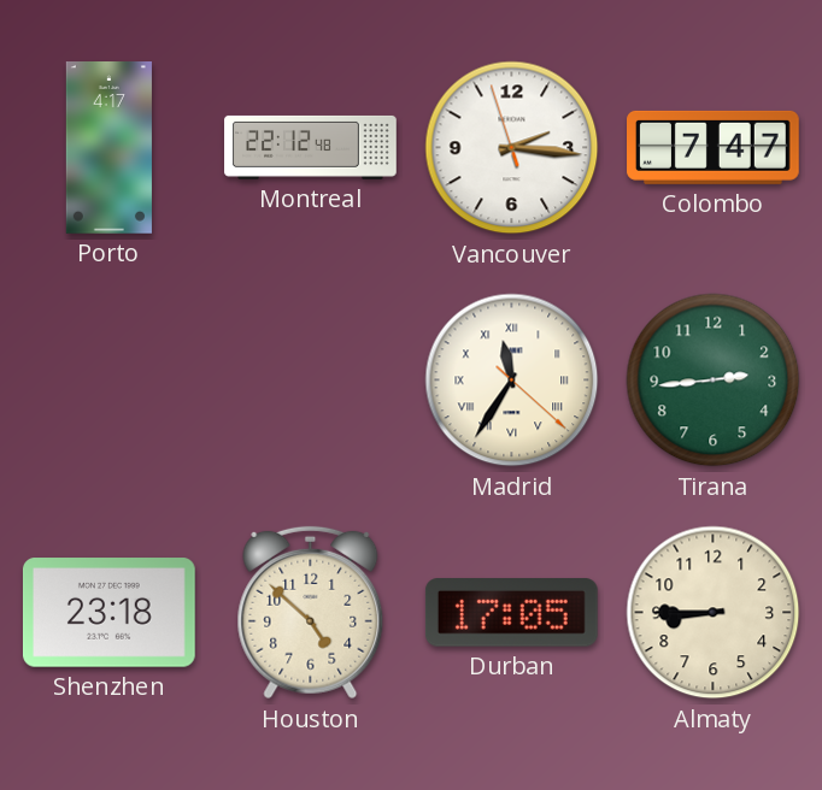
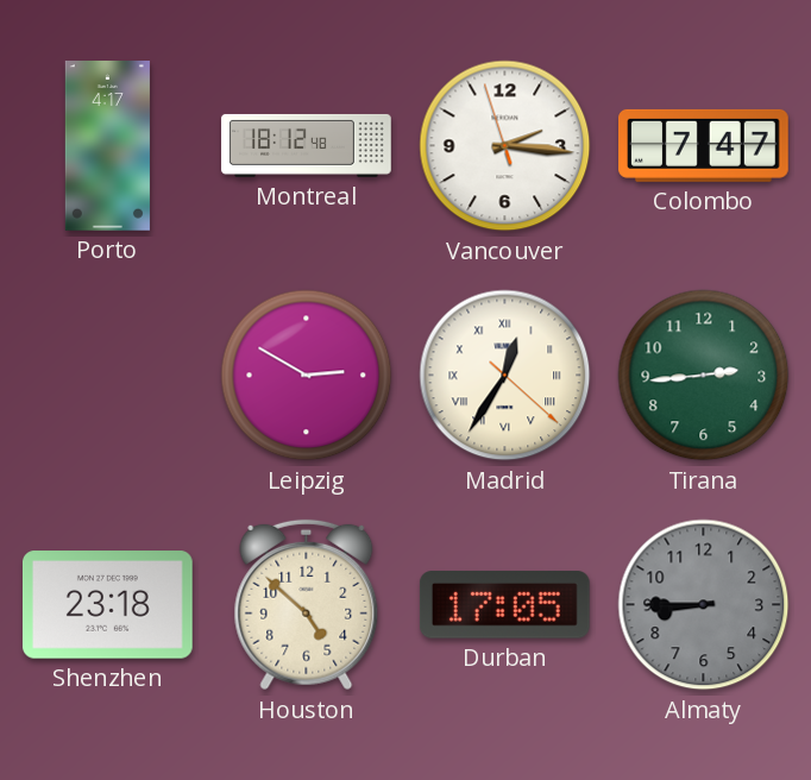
Montreal: 22:12 -> 18:12 (307, 145)
Leipzig: none -> 2:50 (307, 376)
Madrid: 11:35 -> 12:35 (505, 376)
Almaty dial: cream -> grey (704, 605)
